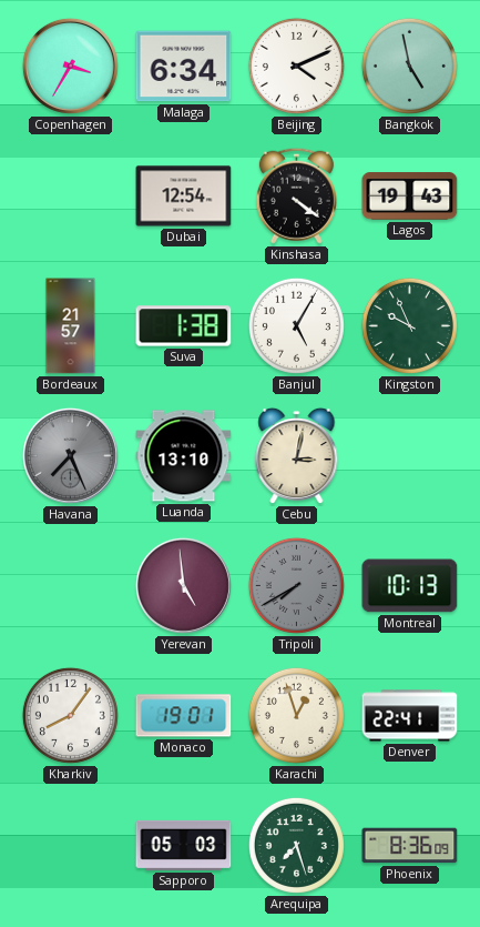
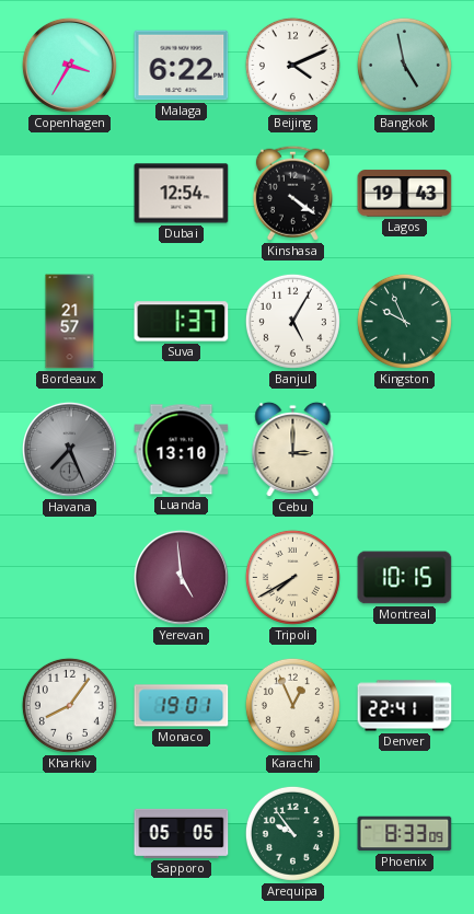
Malaga: 6:34 -> 6:22 (182, 66)
Suva: 1:38 -> 1:37 (182, 322)
Cebu: 3:02 -> 3:00 (293, 450)
Tripoli dial: grey -> cream (292, 577)
Montreal: 10:13 -> 10:15 (405, 578)
Karachi: 12:57 -> 12:56 (292, 705)
Sapporo: 05:03 -> 05:05 (182, 833)
Arequipa: 7:27 -> 9:54 (292, 833)
Phoenix: 8:36 -> 8:33 (405, 834)
